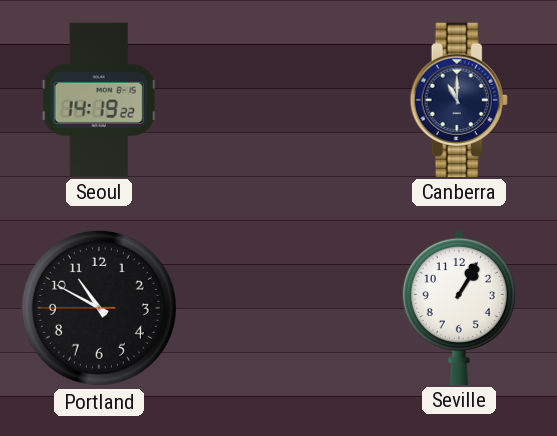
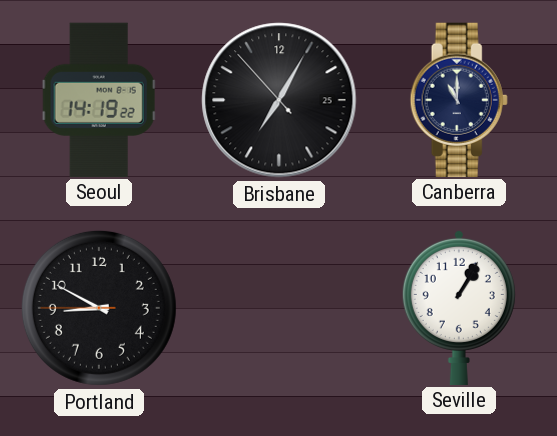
Brisbane: none -> 7:04 (279, 100)
Portland: 10:49 -> 8:49 (99, 308)
